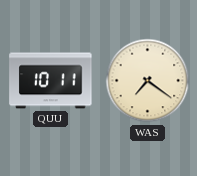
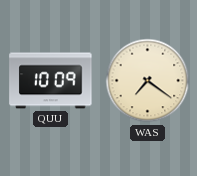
QUU: 10:11 -> 10:09 (51, 81)
